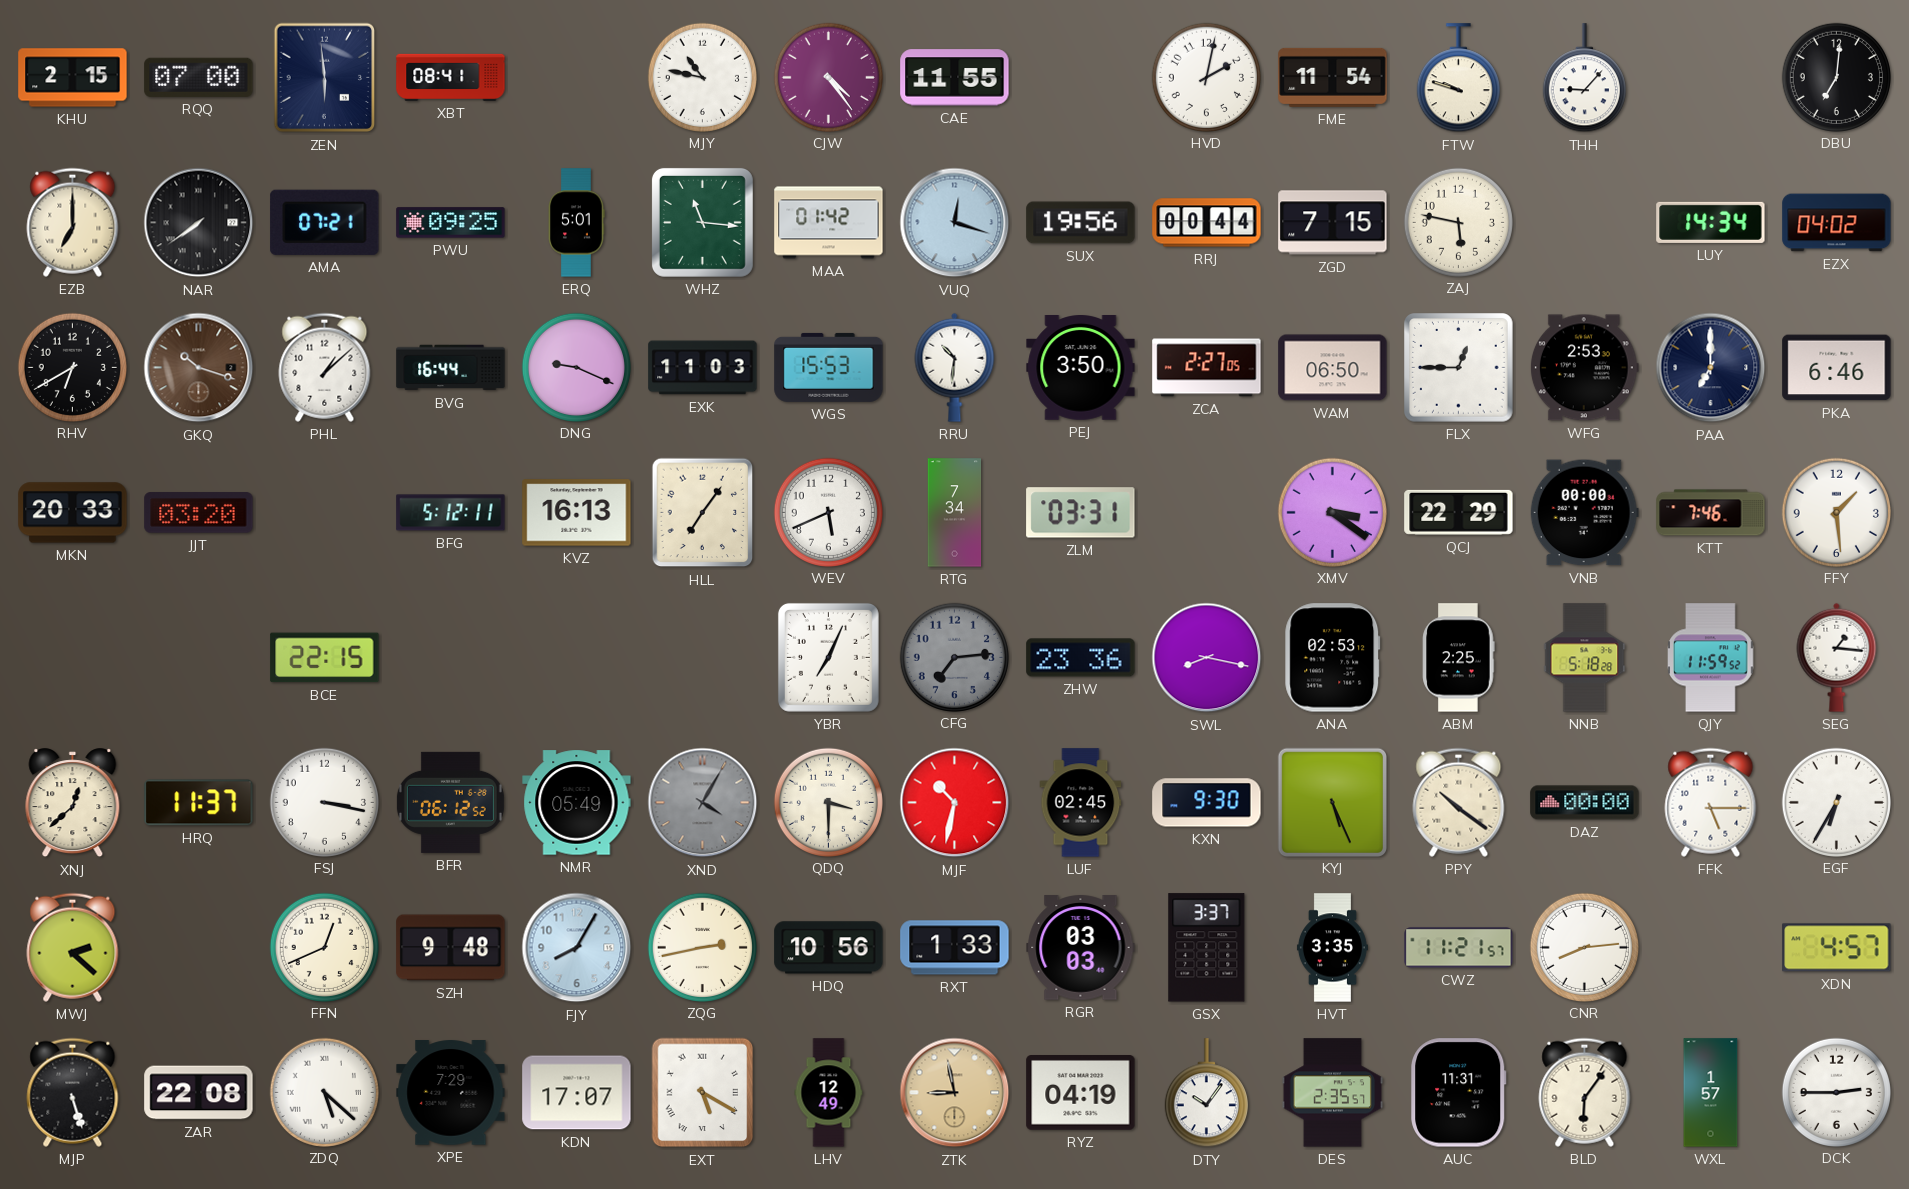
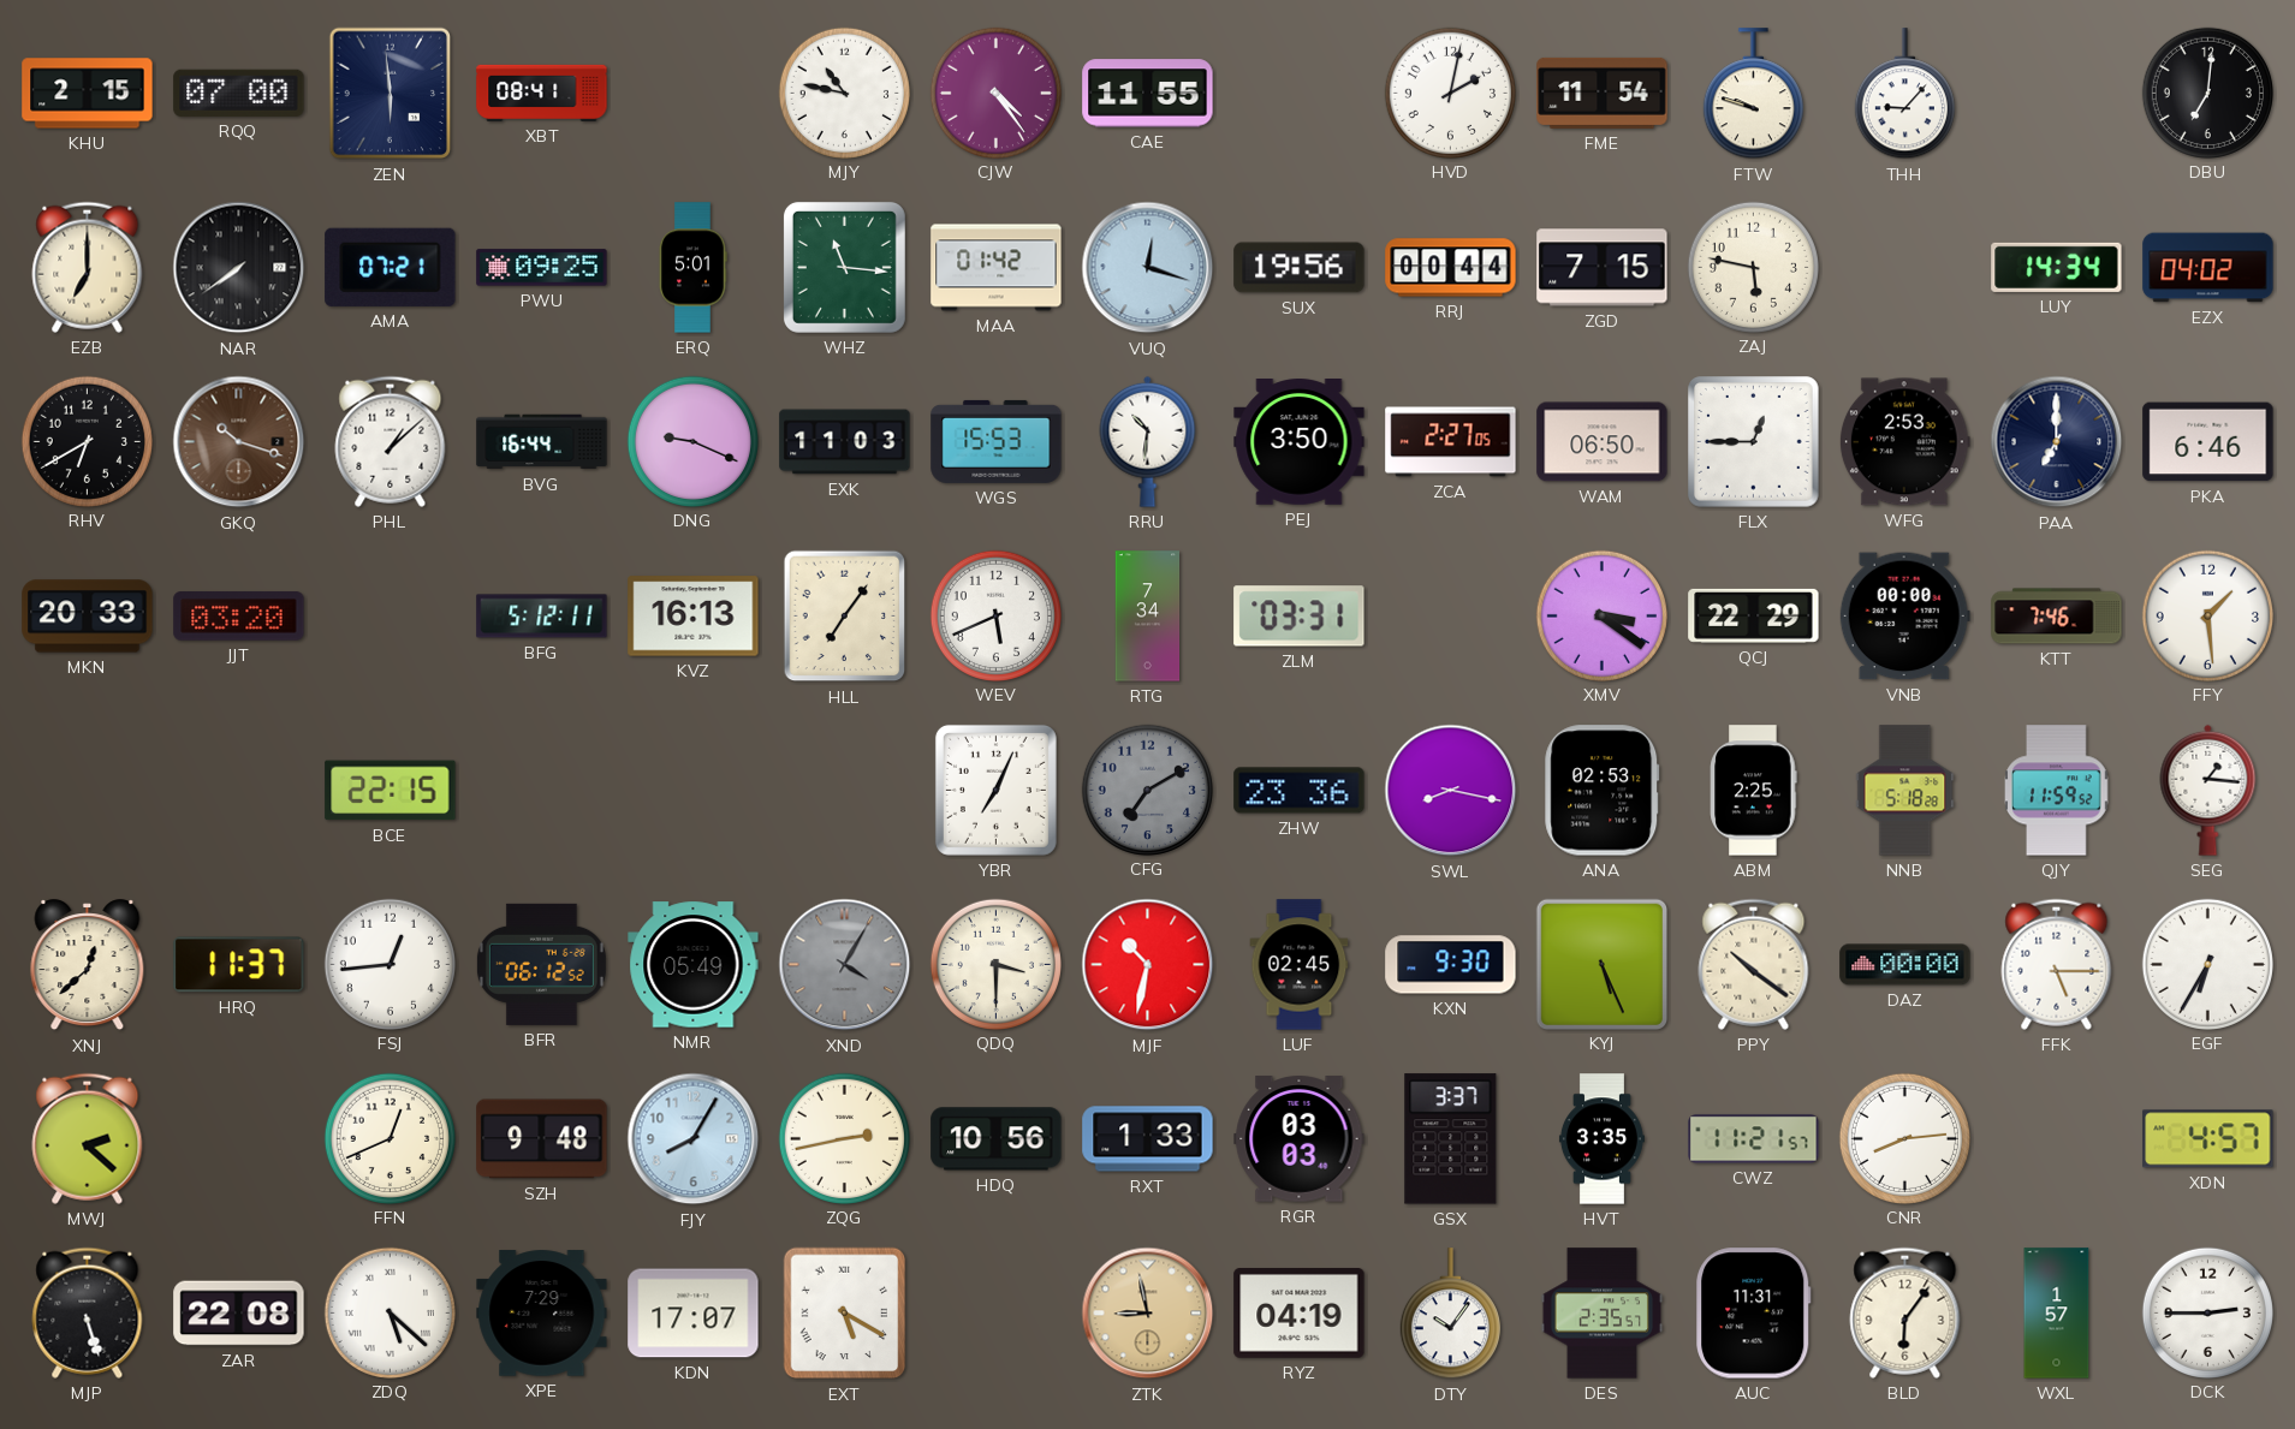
CFG: 7:14 -> 7:10 (1147, 790)
FSJ: 3:17 -> 12:44 (390, 964)
LHV: 12:49 -> none (829, 1093)
